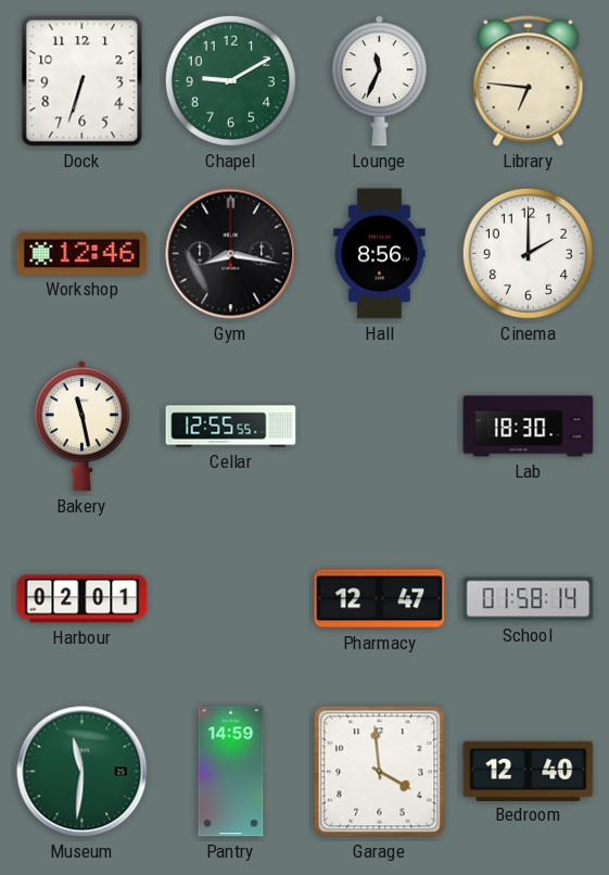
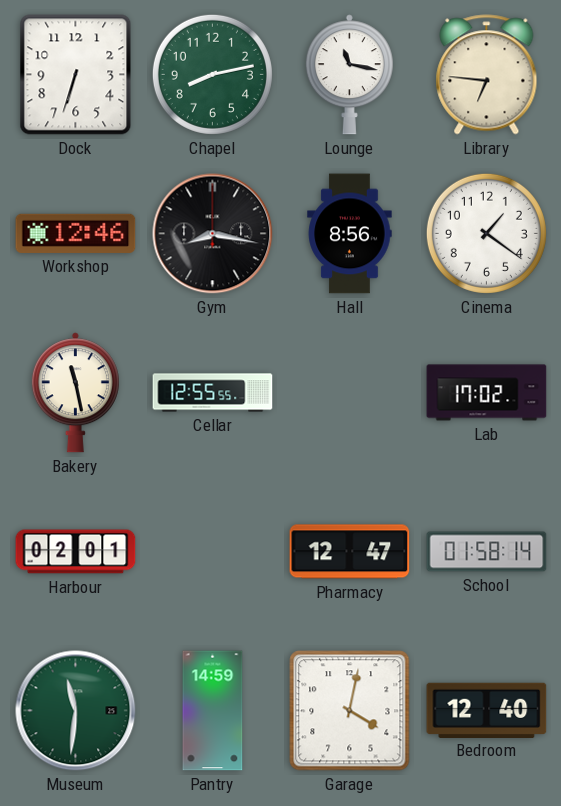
Chapel: 9:10 -> 8:13 (212, 74)
Lounge: 11:34 -> 11:17 (349, 75)
Cinema: 2:00 -> 1:21 (486, 233)
Lab: 18:30 -> 17:02 (487, 393)
Garage: 3:59 -> 4:02 (350, 711)
